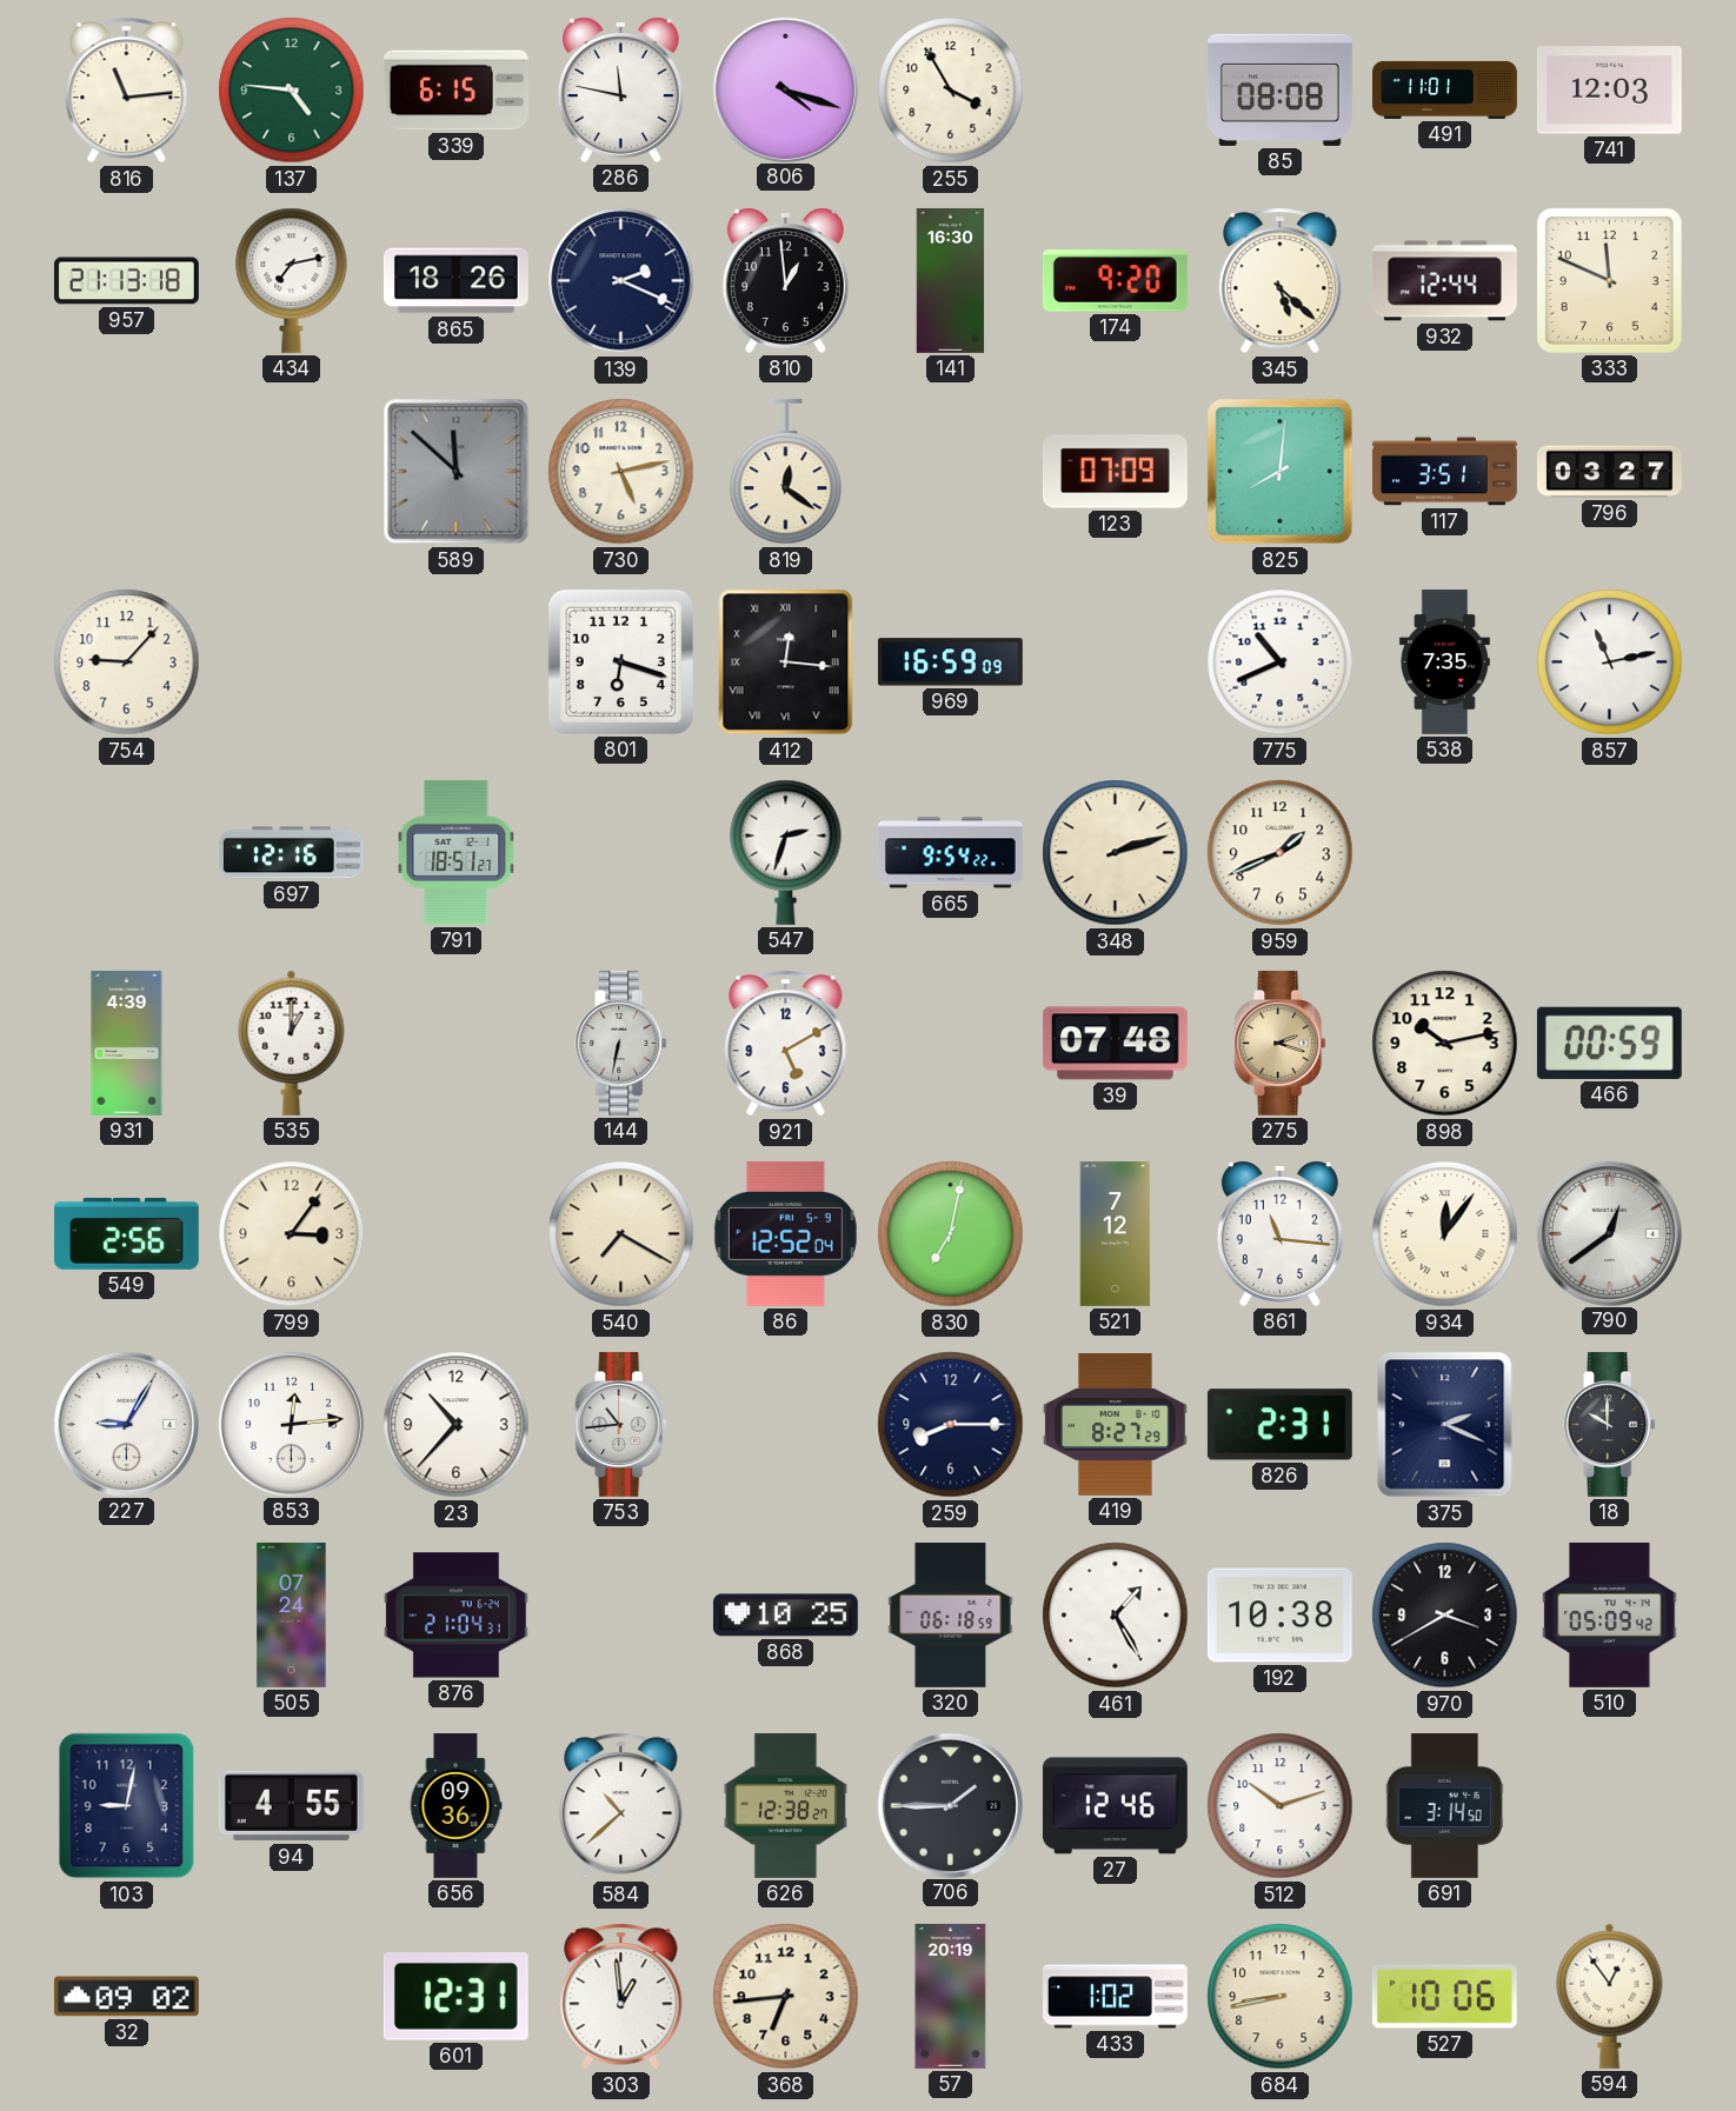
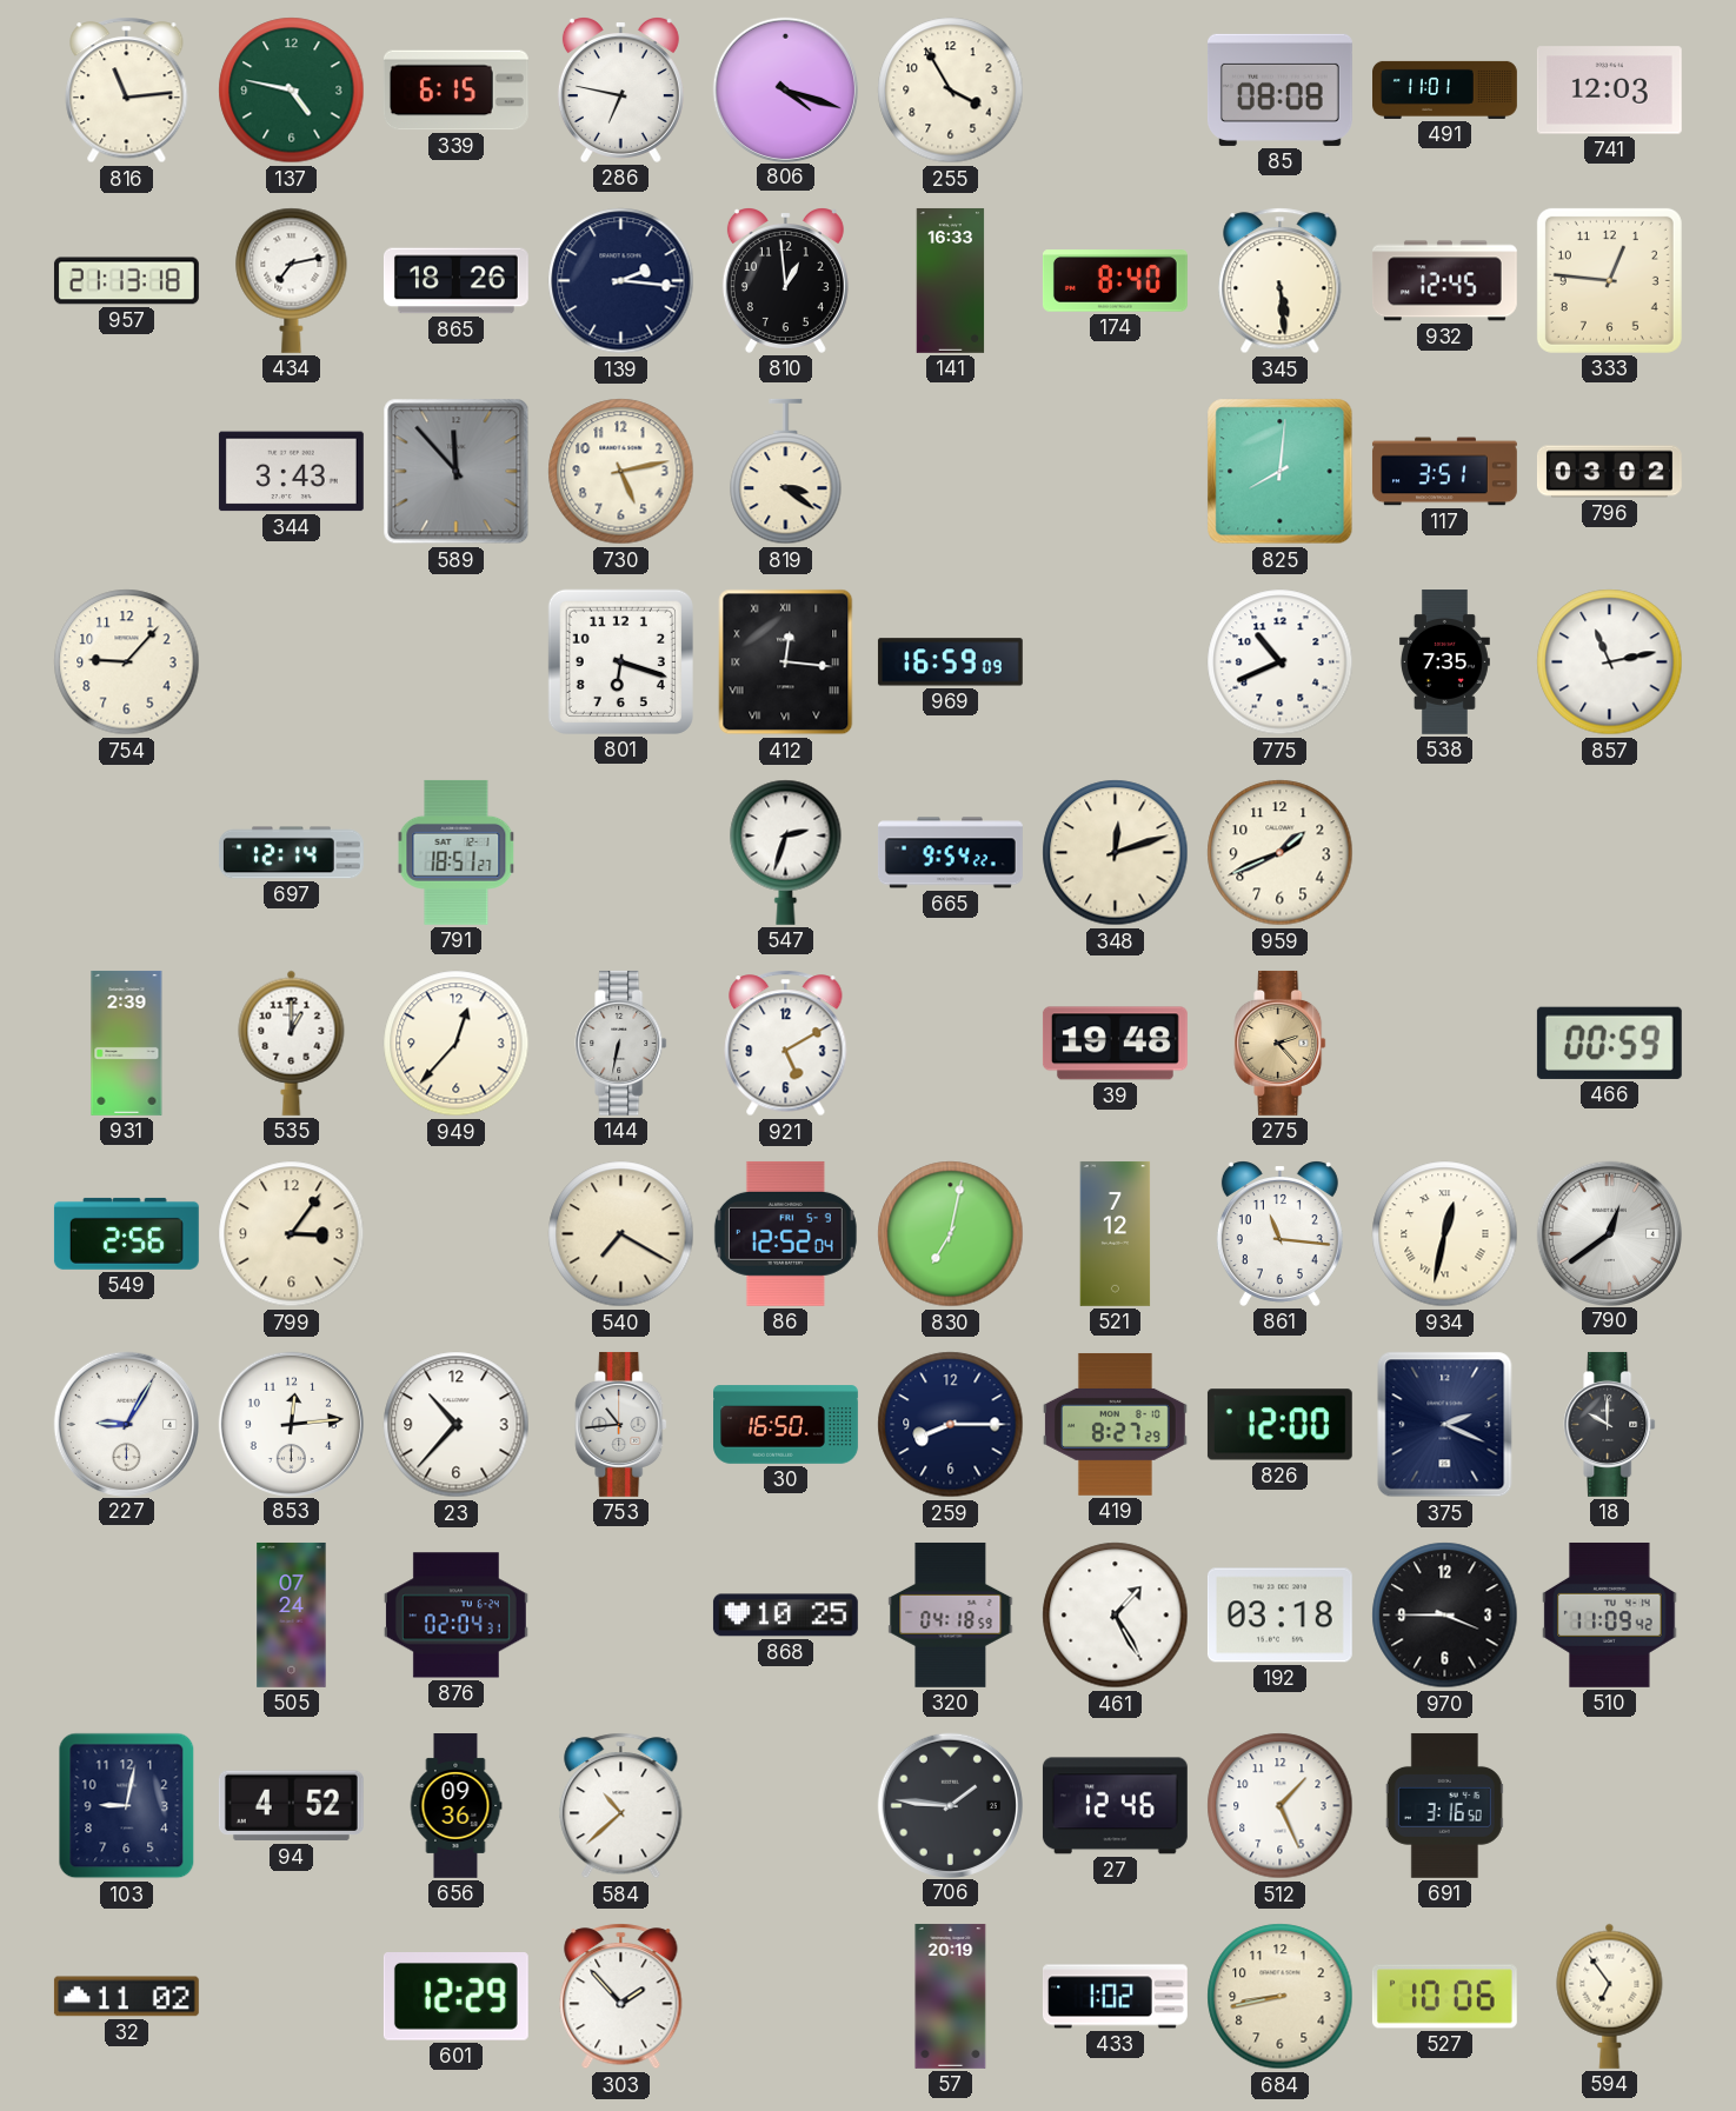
137: 4:46 -> 4:47 (292, 91)
286: 11:47 -> 6:47 (620, 89)
139: 2:19 -> 2:16 (621, 281)
141: 16:30 -> 16:33 (951, 281)
174: 9:20 -> 8:40 (1115, 281)
345: 5:22 -> 5:29 (1281, 281)
932: 12:44 -> 12:45 (1444, 281)
333: 11:49 -> 12:46 (1609, 280)
344: none -> 3:43 (291, 472)
589: 11:52 -> 11:53 (457, 472)
819: 12:21 -> 3:21 (786, 472)
123: 07:09 -> none (1115, 472)
796: 03:27 -> 03:02 (1609, 472)
697: 12:16 -> 12:14 (291, 853)
348: 2:12 -> 12:12 (1116, 853)
931: 4:39 -> 2:39 (127, 1043)
949: none -> 12:37 (457, 1044)
39: 07:48 -> 19:48 (1115, 1044)
275: 2:18 -> 2:23 (1281, 1043)
898: 10:13 -> none (1445, 1044)
934: 12:06 -> 12:32 (1445, 1234)
30: none -> 16:50 (786, 1425)
826: 2:31 -> 12:00 (1279, 1425)
876: 21:04 -> 02:04 (455, 1616)
320: 06:18 -> 04:18 (951, 1614)
192: 10:38 -> 03:18 (1279, 1616)
970: 3:40 -> 3:45 (1445, 1616)
510: 05:09 -> 11:09 (1610, 1614)
94: 4:55 -> 4:52 (291, 1806)
626: 12:38 -> none (785, 1805)
706: 1:45 -> 1:46 (950, 1805)
512: 10:12 -> 1:26 (1281, 1806)
691: 3:14 -> 3:16 (1444, 1805)
32: 09:02 -> 11:02 (126, 1997)
601: 12:31 -> 12:29 (455, 1997)
303: 12:59 -> 1:53 (621, 1997)
368: 6:44 -> none (786, 1997)
594: 12:54 -> 6:54 (1610, 1996)
